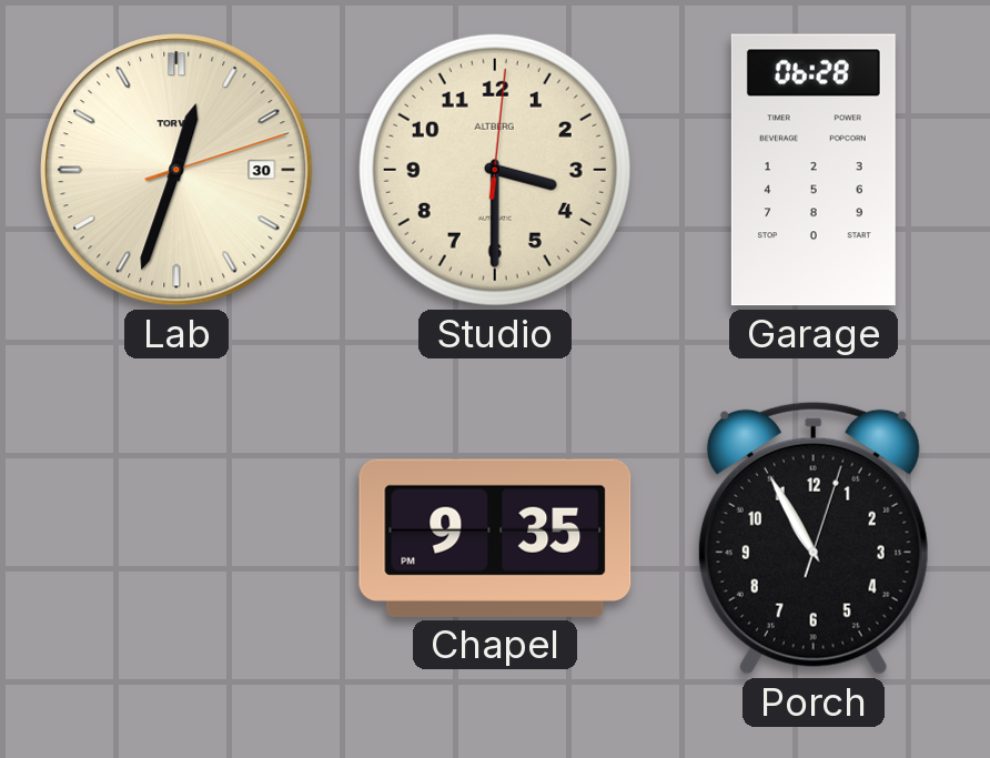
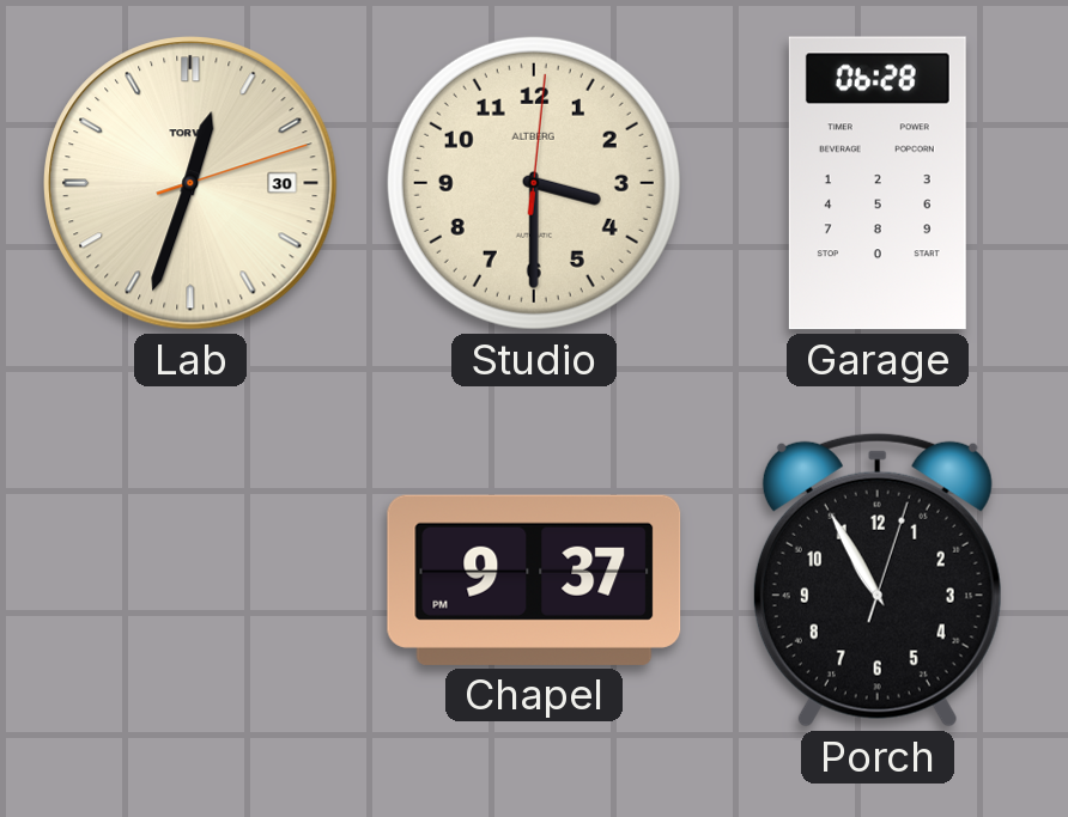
Chapel: 9:35 -> 9:37 (534, 580)
